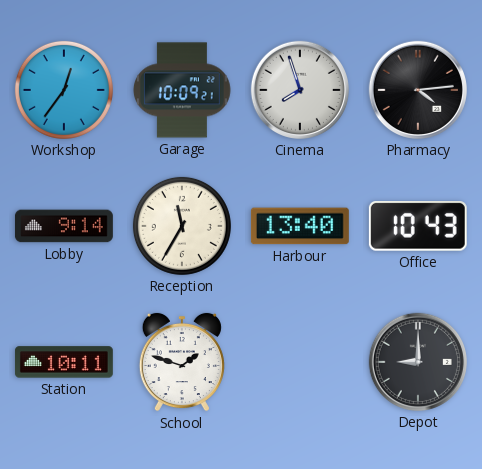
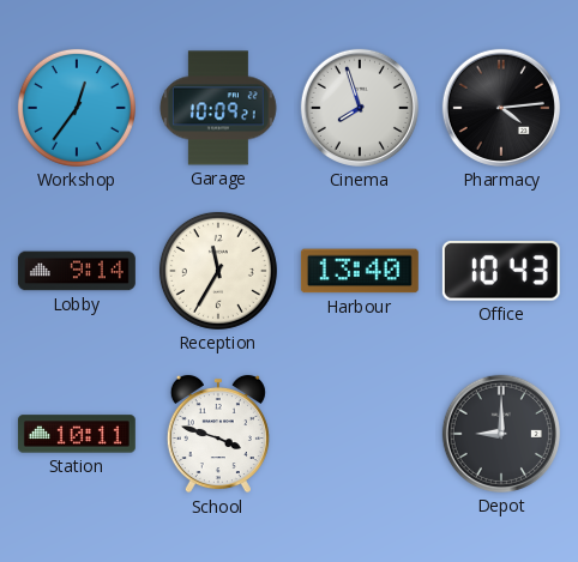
School: 1:48 -> 3:48 (218, 434)
